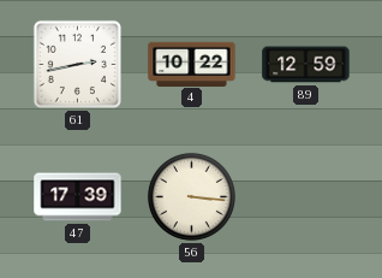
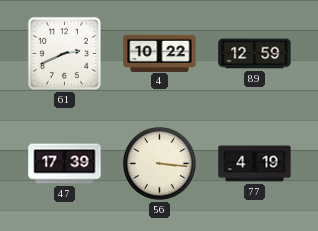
61: 2:43 -> 2:41 (64, 53)
77: none -> 4:19 (255, 164)
